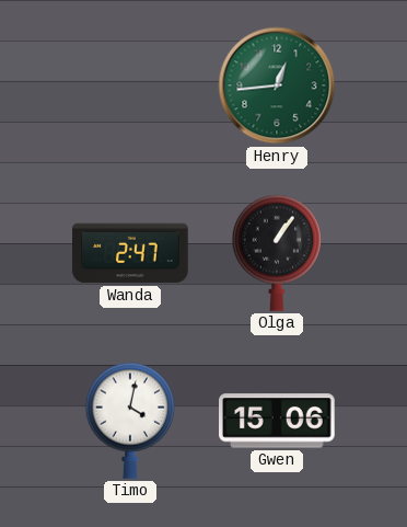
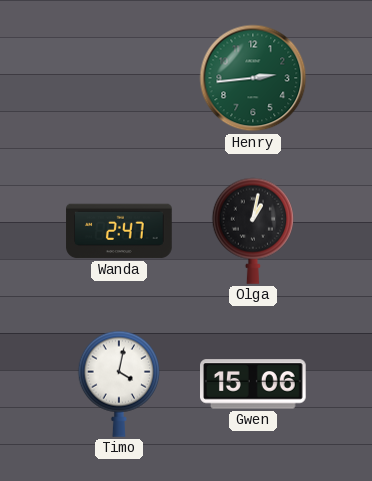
Henry: 12:44 -> 2:44 (253, 78)
Olga: 1:06 -> 1:02 (252, 231)
